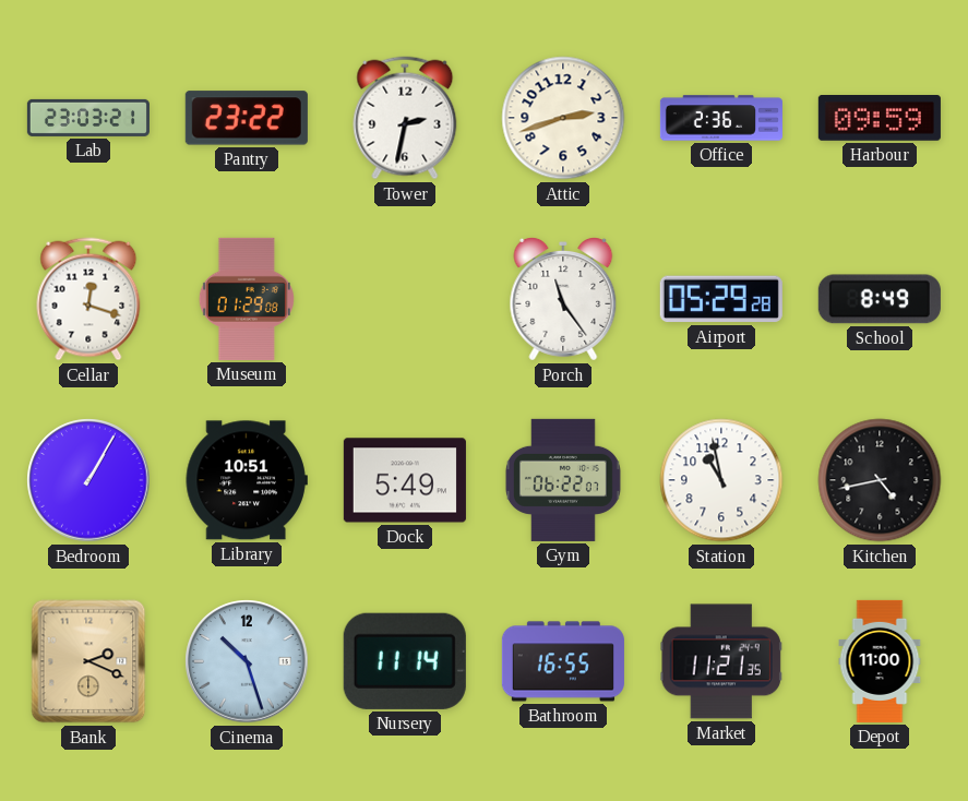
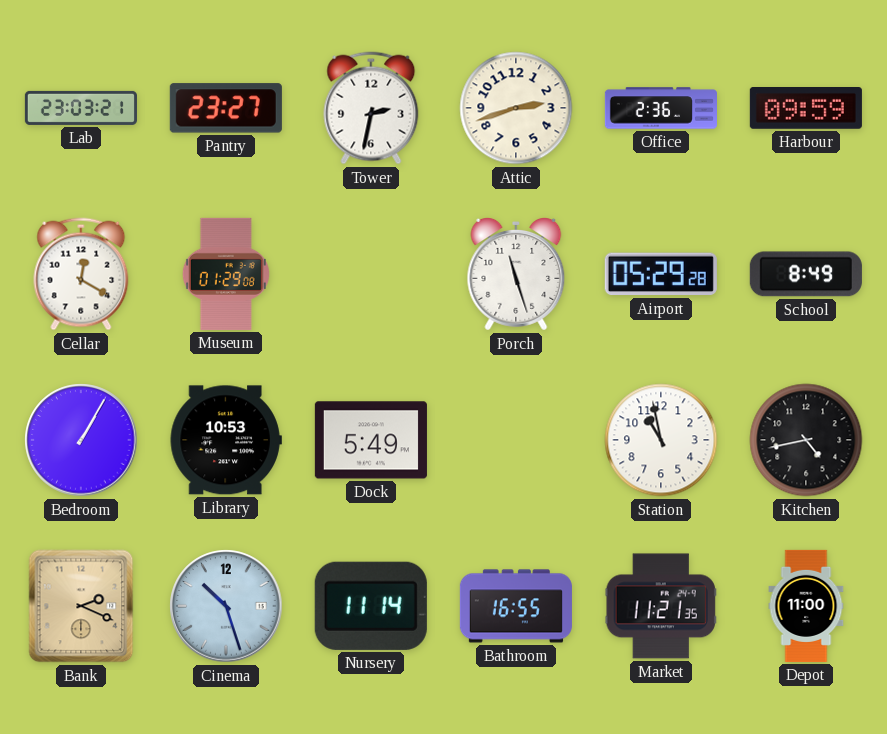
Pantry: 23:22 -> 23:27 (226, 108)
Cellar: 12:18 -> 12:20 (81, 274)
Porch: 11:24 -> 11:27 (516, 275)
Library: 10:51 -> 10:53 (226, 440)
Gym: 06:22 -> none (563, 480)
